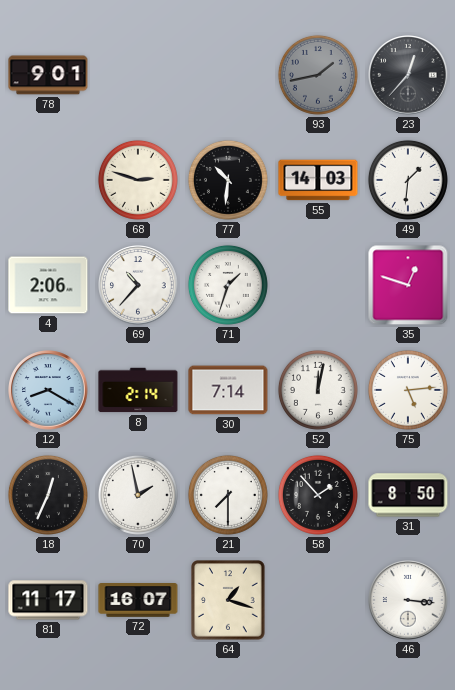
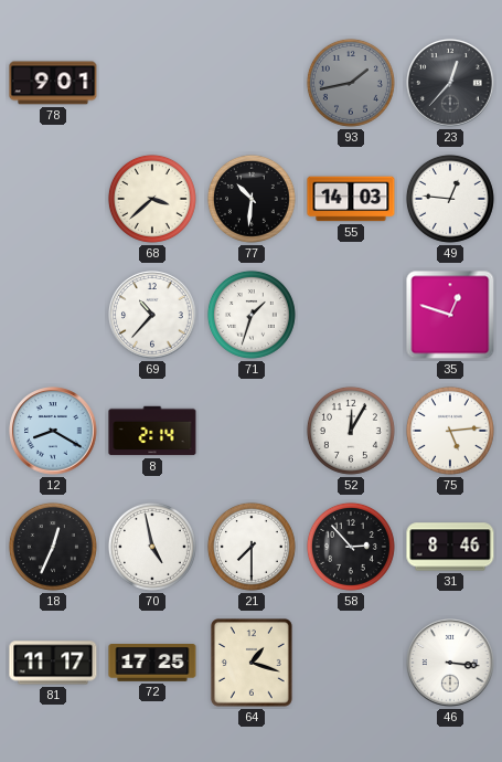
68: 2:48 -> 3:38 (152, 199)
49: 1:31 -> 12:46 (450, 199)
4: 2:06 -> none (48, 285)
30: 7:14 -> none (228, 390)
52: 12:02 -> 12:05 (351, 431)
70: 1:58 -> 4:58 (152, 547)
58: 1:53 -> 2:53 (351, 547)
31: 8:50 -> 8:46 (450, 547)
72: 16:07 -> 17:25 (152, 664)
